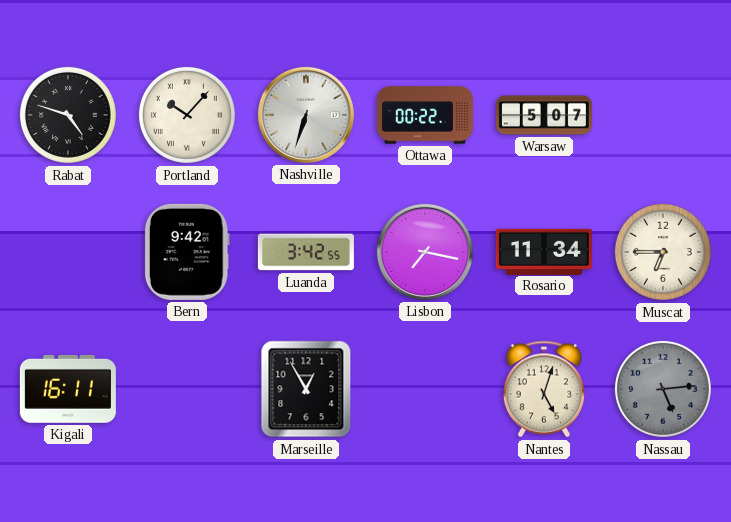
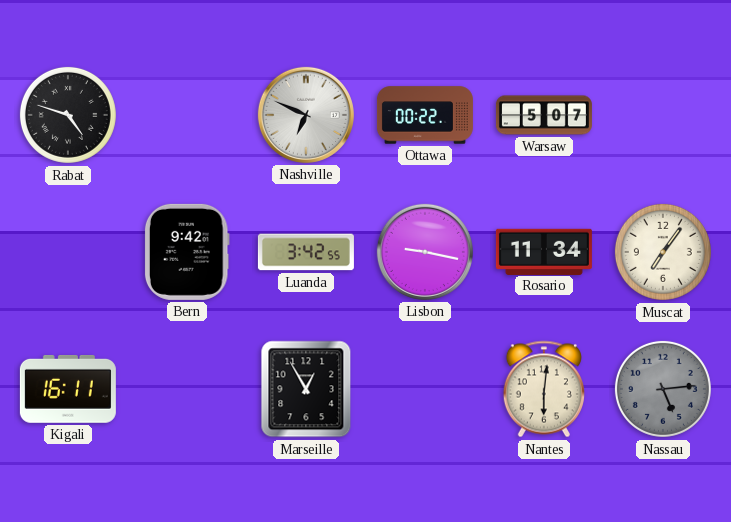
Portland: 10:07 -> none (187, 115)
Nashville: 6:33 -> 6:49 (306, 115)
Lisbon: 7:17 -> 9:17 (425, 252)
Muscat: 6:45 -> 7:06 (663, 252)
Nantes: 5:03 -> 6:01 (544, 389)
